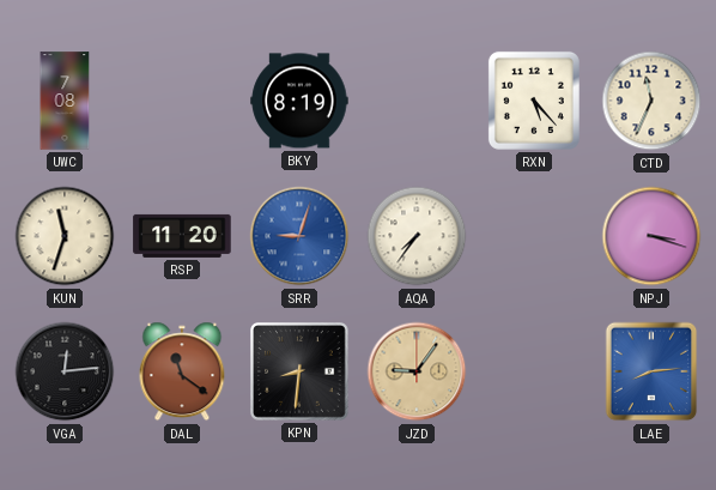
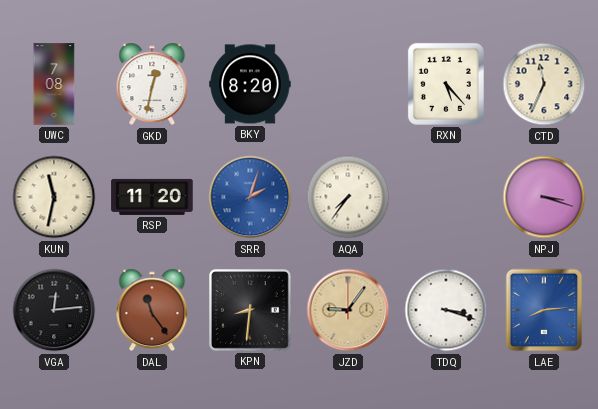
GKD: none -> 12:32 (152, 84)
BKY: 8:19 -> 8:20 (250, 84)
KUN: 11:33 -> 11:32 (54, 197)
SRR: 9:03 -> 2:03 (250, 197)
DAL: 11:21 -> 11:24 (152, 310)
TDQ: none -> 3:18 (446, 310)
